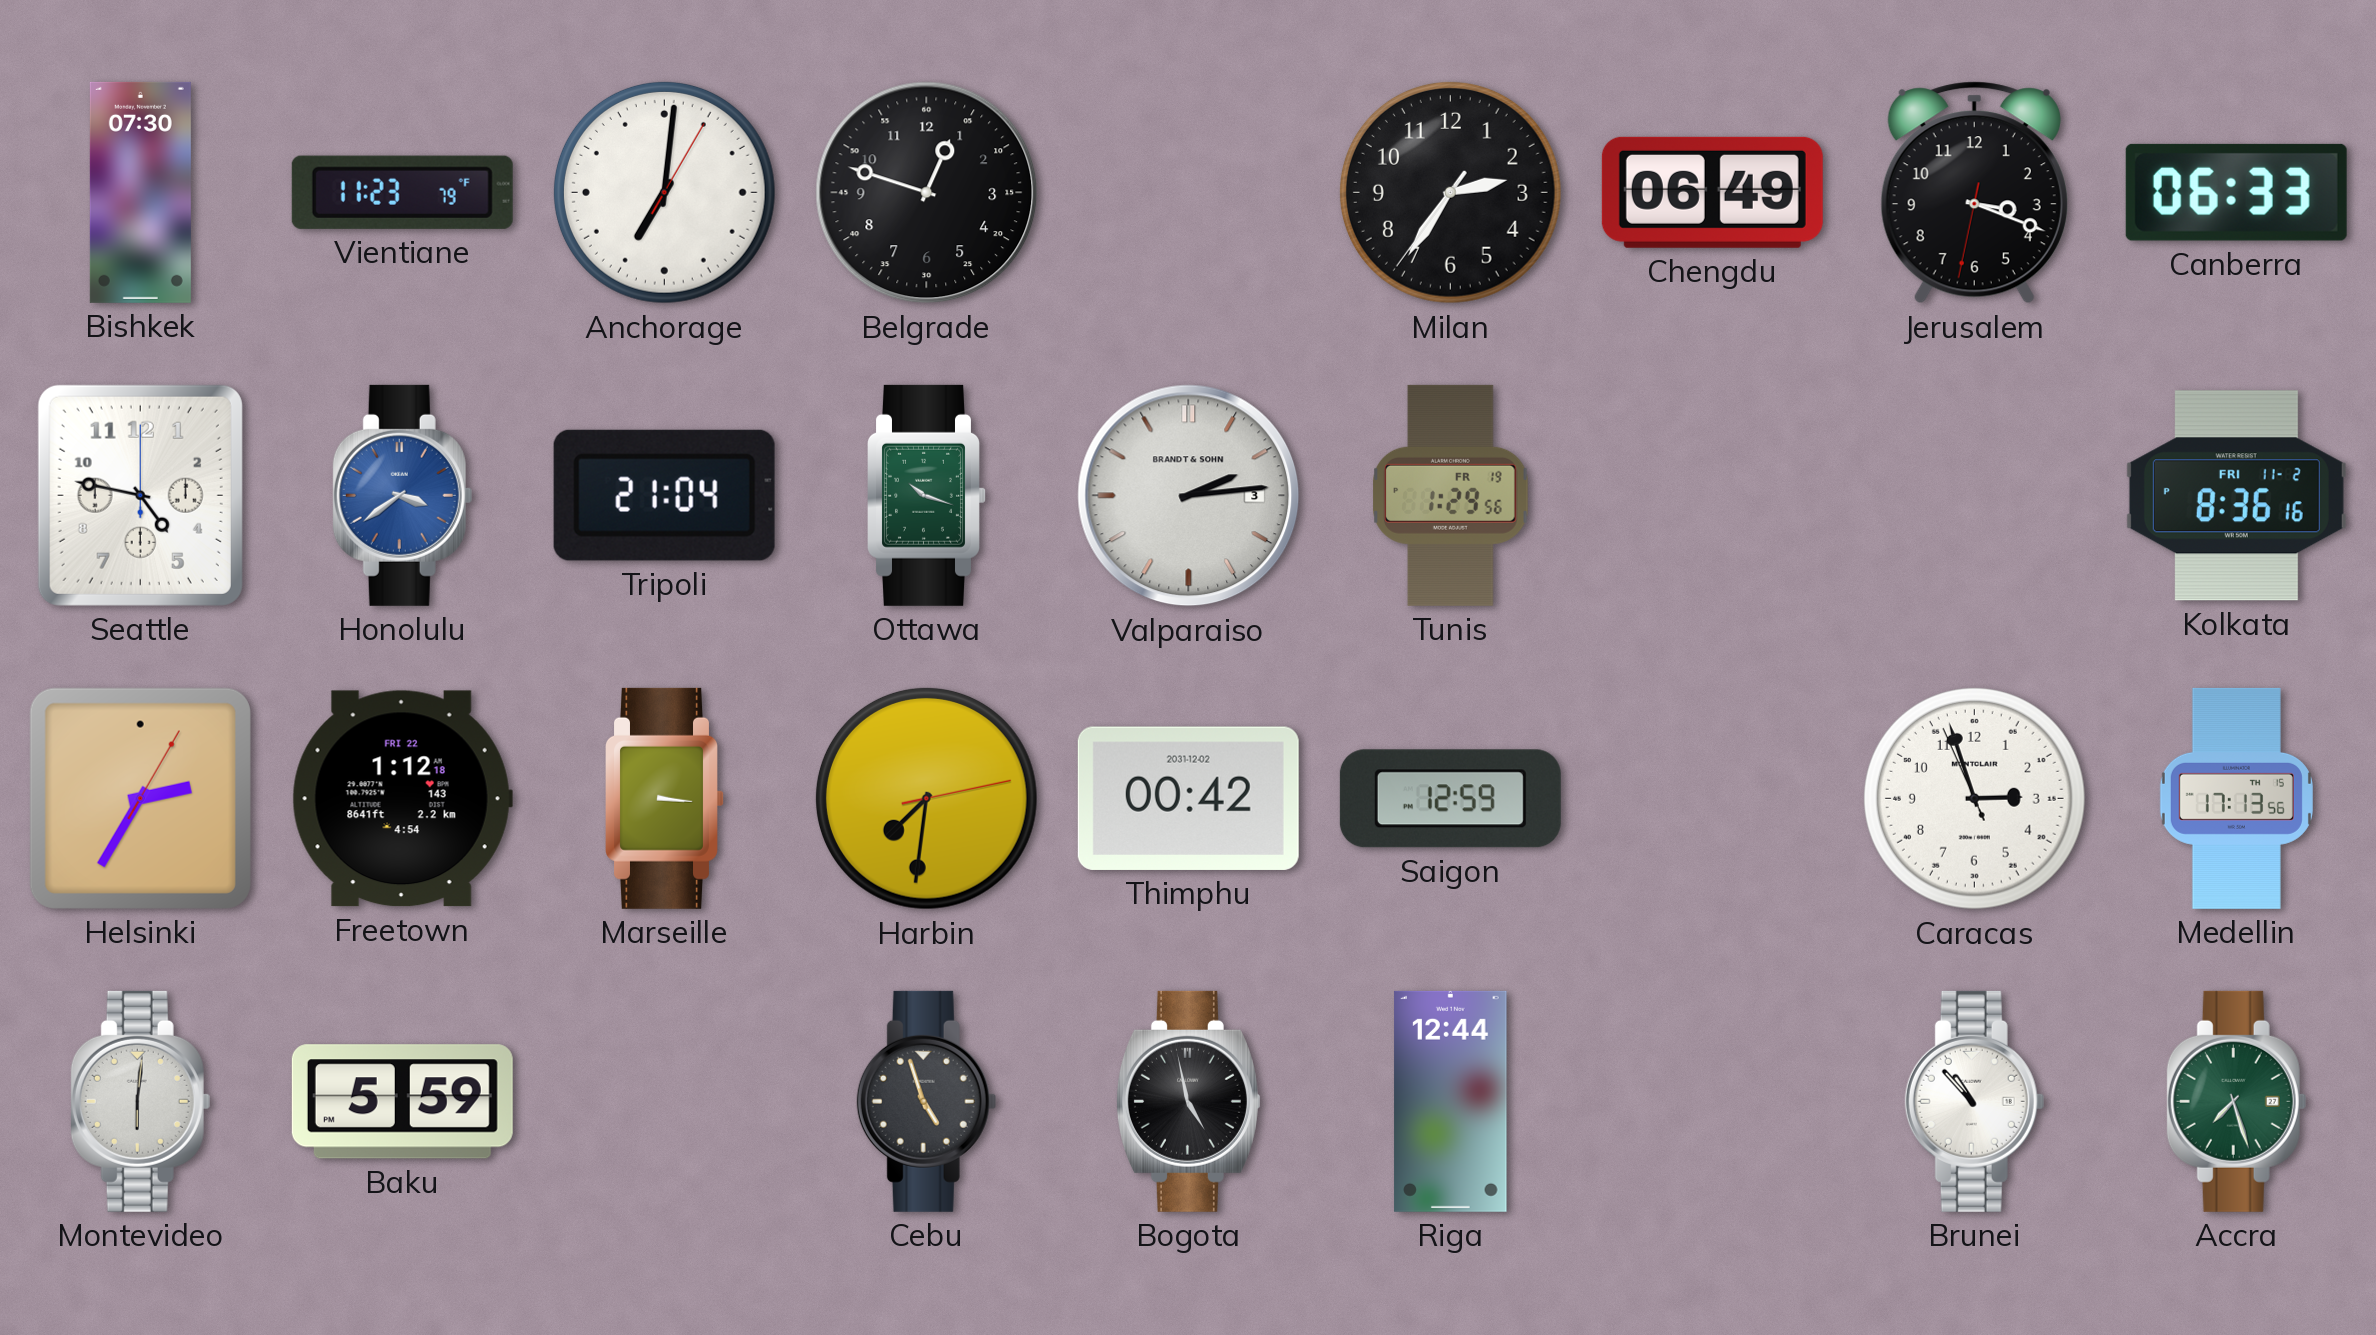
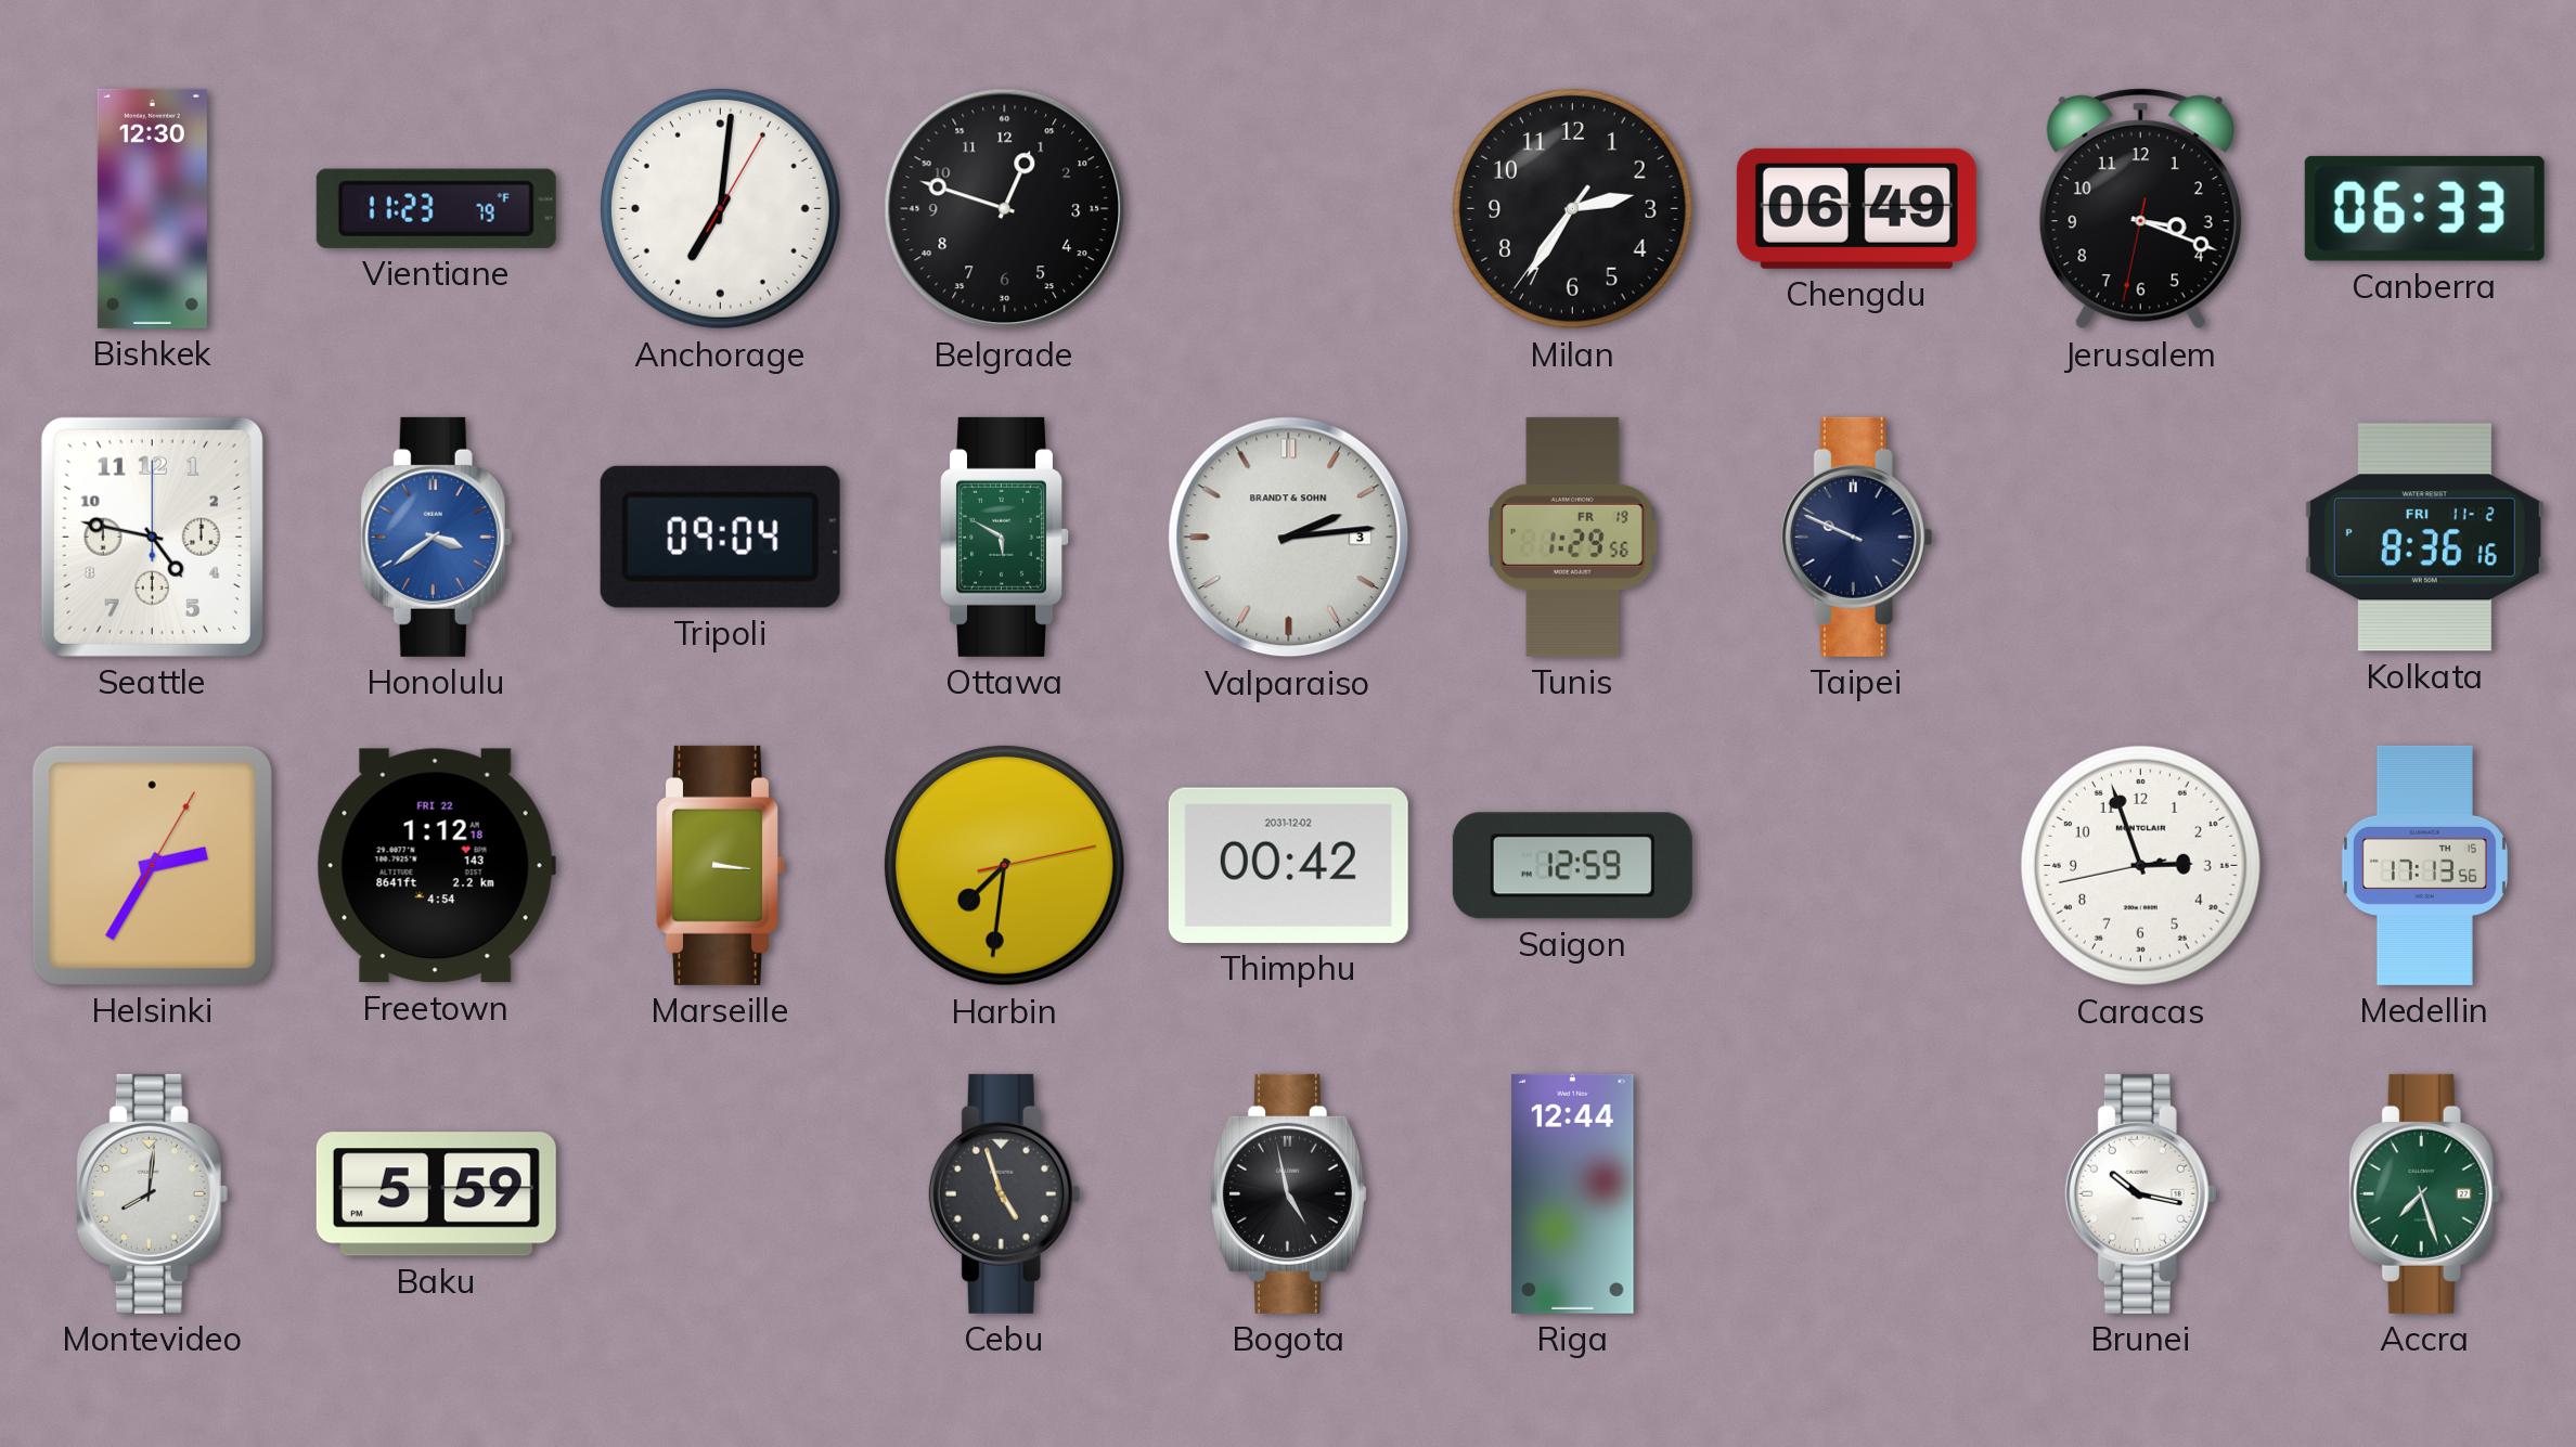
Bishkek: 07:30 -> 12:30 (152, 208)
Tripoli: 21:04 -> 09:04 (720, 537)
Ottawa: 10:18 -> 5:50 (1005, 537)
Taipei: none -> 9:49 (1857, 537)
Caracas: 2:56:56 -> 2:56:43 (2140, 865)
Montevideo: 6:01 -> 8:01 (153, 1193)
Brunei: 10:53 -> 10:17 (2141, 1193)
